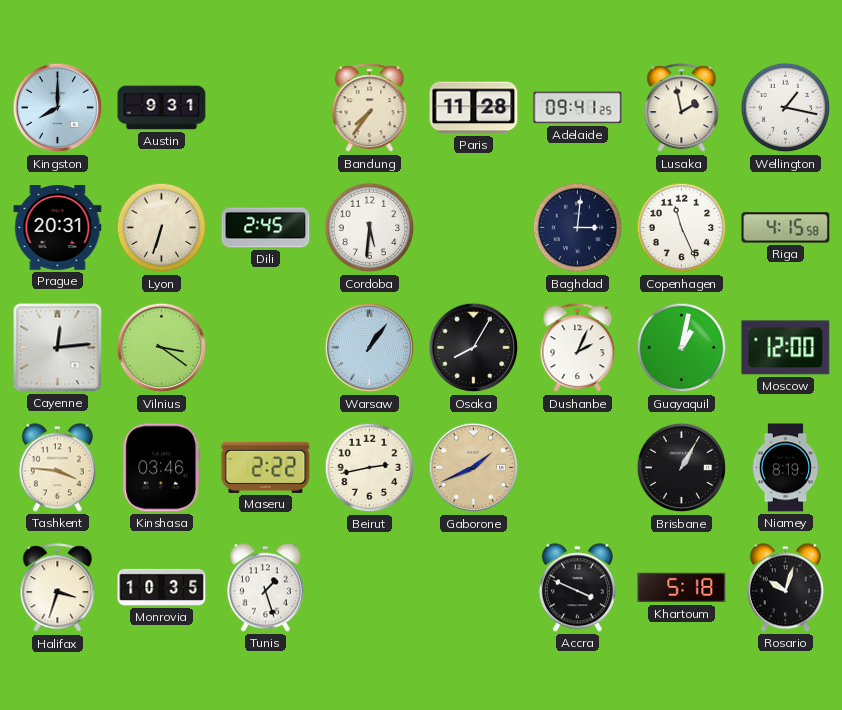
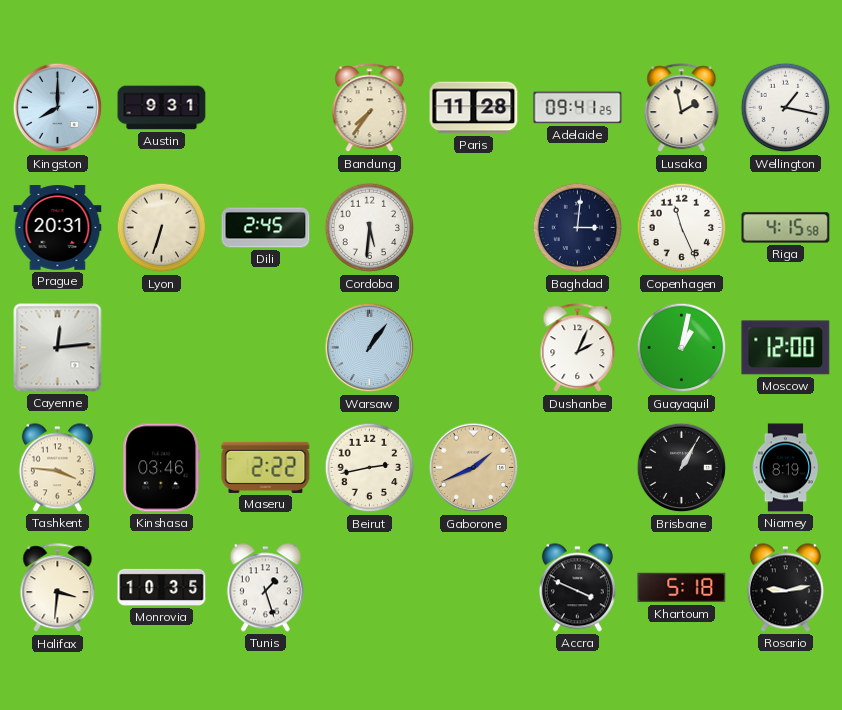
Vilnius: 3:21 -> none (162, 348)
Osaka: 8:05 -> none (474, 348)
Halifax: 3:33 -> 3:31 (58, 588)
Rosario: 10:03 -> 9:13 (785, 588)
